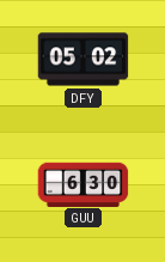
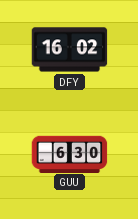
DFY: 05:02 -> 16:02 (70, 50)
